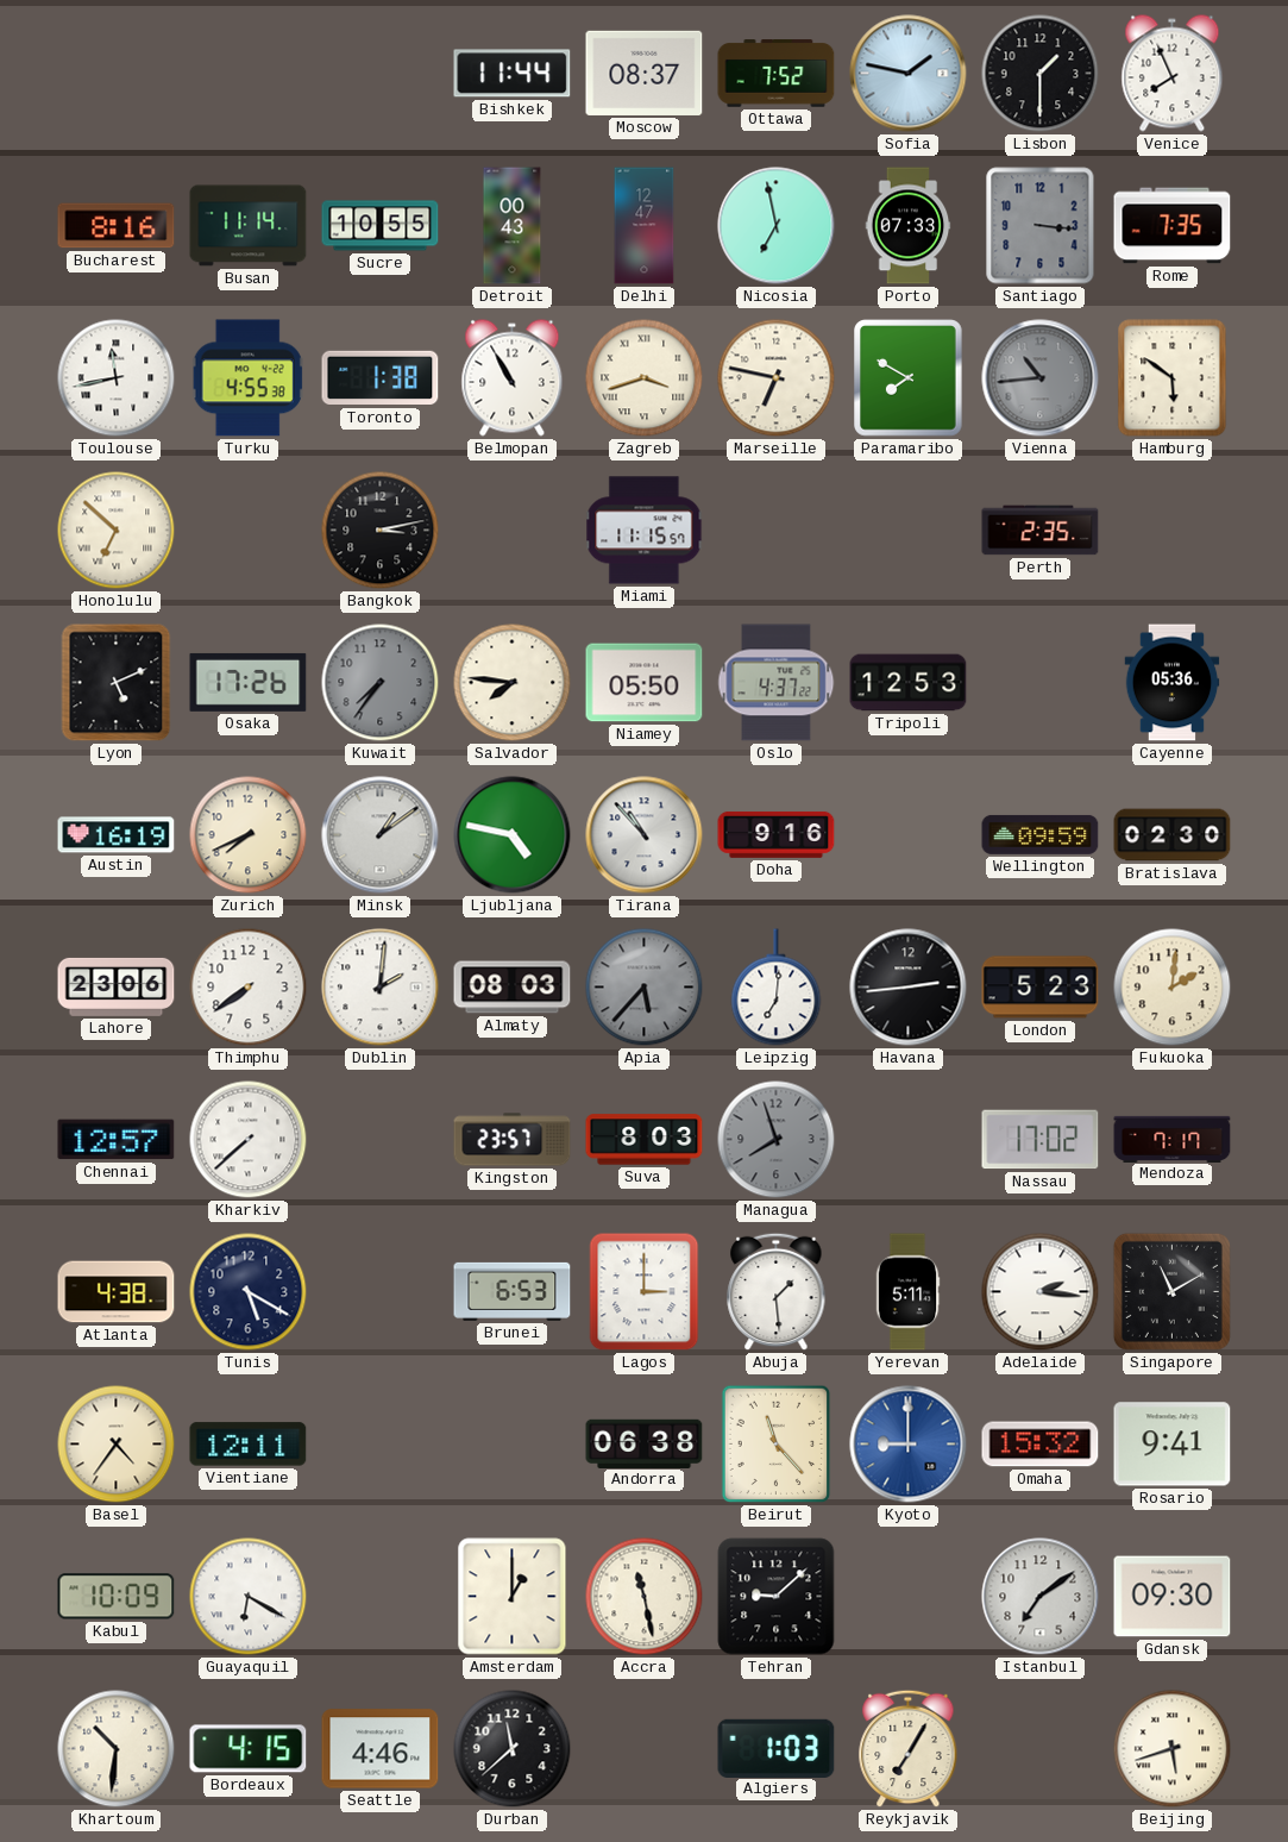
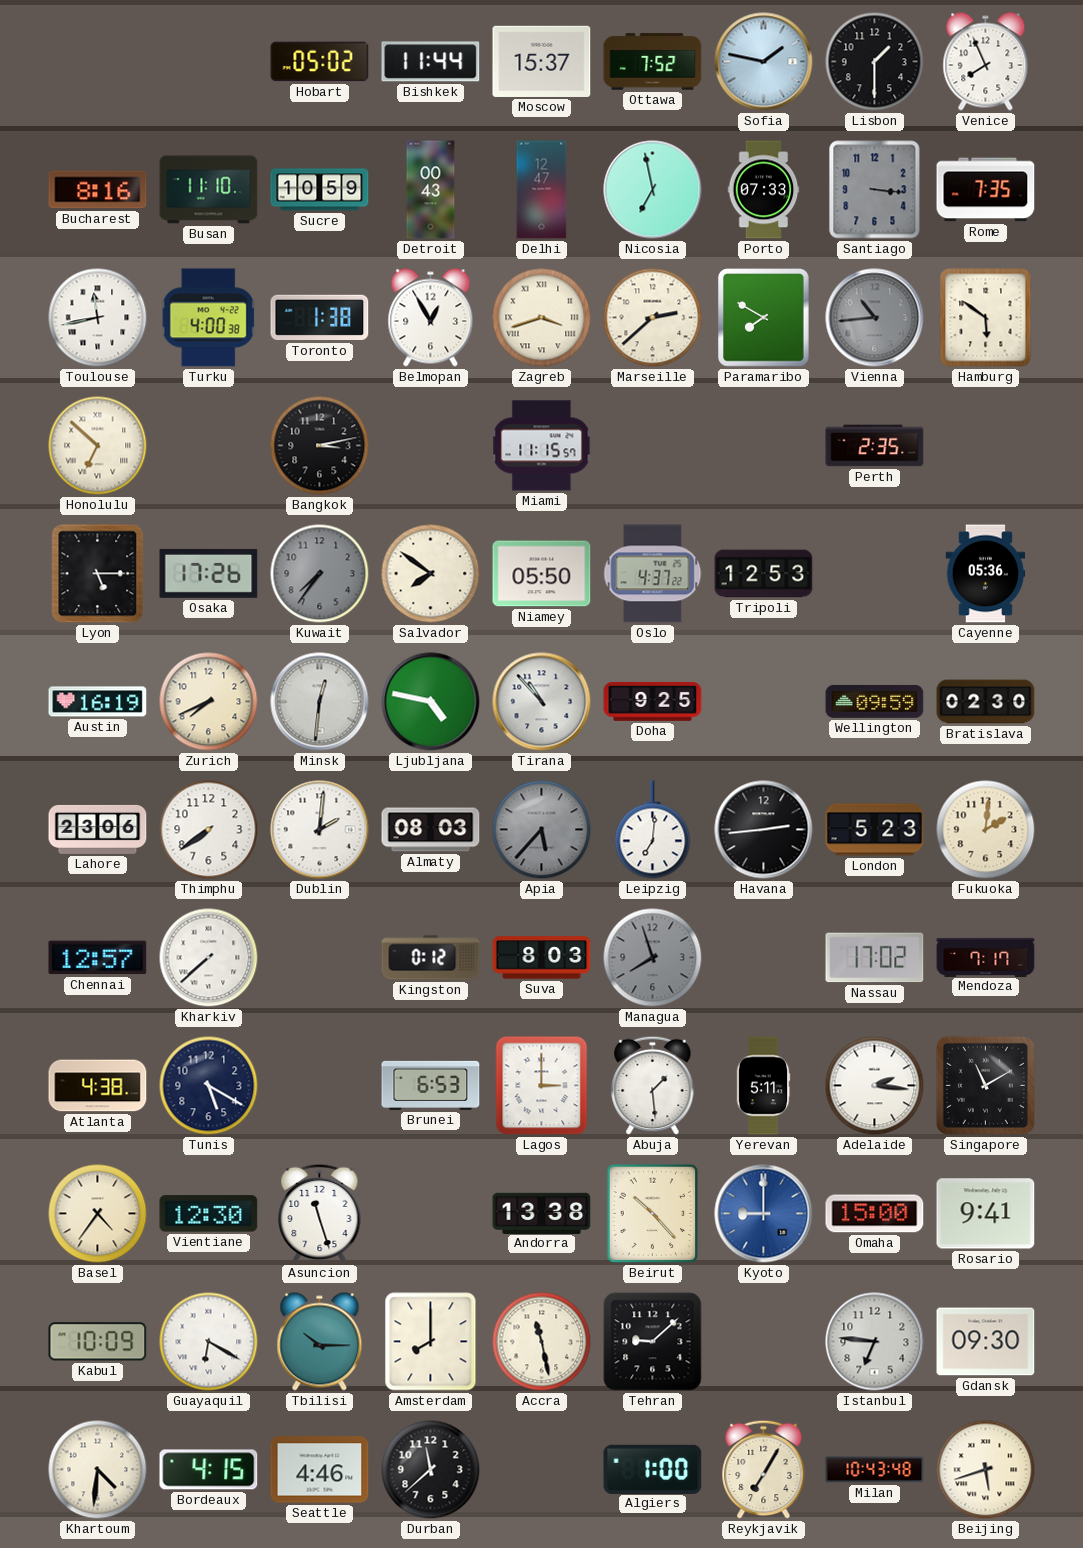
Hobart: none -> 05:02 (320, 62)
Moscow: 08:37 -> 15:37 (542, 61)
Busan: 11:14 -> 11:10 (209, 190)
Sucre: 10:55 -> 10:59 (320, 190)
Turku: 4:55 -> 4:00 (208, 318)
Belmopan: 10:55 -> 12:55 (431, 318)
Marseille: 6:47 -> 2:38 (653, 318)
Lyon: 5:11 -> 5:15 (98, 574)
Salvador: 7:46 -> 7:51 (431, 574)
Minsk: 1:09 -> 12:31 (320, 702)
Doha: 9:16 -> 9:25 (653, 701)
Kingston: 23:57 -> 0:12 (431, 958)
Vientiane: 12:11 -> 12:30 (209, 1214)
Asuncion: none -> 11:27 (320, 1214)
Andorra: 06:38 -> 13:38 (542, 1213)
Beirut: 11:23 -> 10:23 (653, 1214)
Omaha: 15:32 -> 15:00 (875, 1214)
Tbilisi: none -> 10:15 (320, 1342)
Amsterdam: 1:00 -> 8:00 (431, 1342)
Istanbul: 7:09 -> 6:46 (875, 1342)
Khartoum: 10:31 -> 4:31 (98, 1470)
Algiers: 1:03 -> 1:00 (653, 1469)
Milan: none -> 10:43 (875, 1470)
